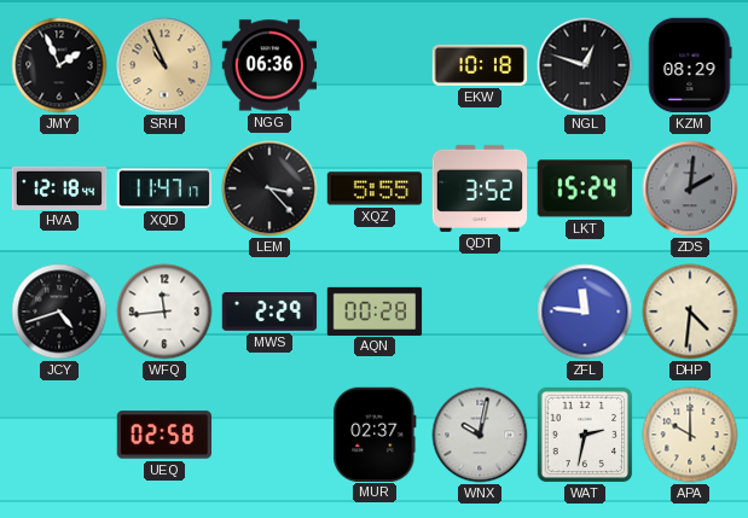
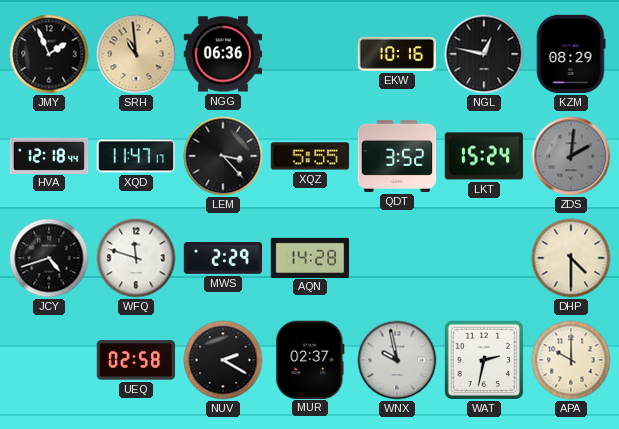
SRH: 10:56 -> 10:59 (136, 54)
EKW: 10:18 -> 10:16 (397, 54)
NGL: 12:48 -> 12:47 (484, 54)
WFQ: 11:44 -> 11:48 (136, 258)
AQN: 00:28 -> 14:28 (310, 257)
ZFL: 11:46 -> none (585, 312)
DHP: 4:31 -> 4:30 (571, 258)
NUV: none -> 2:20 (223, 360)
WNX: 10:02 -> 9:58 (397, 360)
